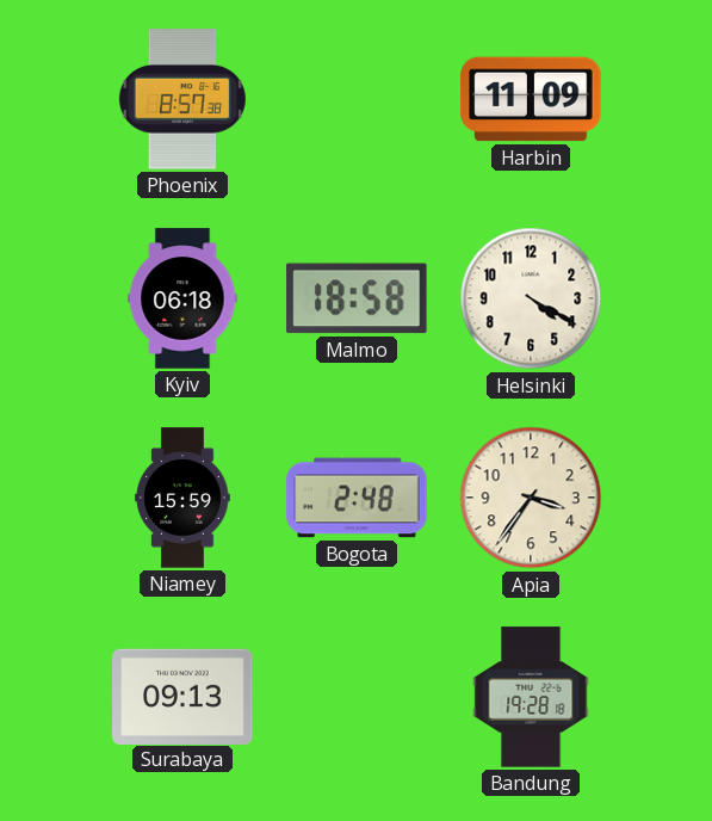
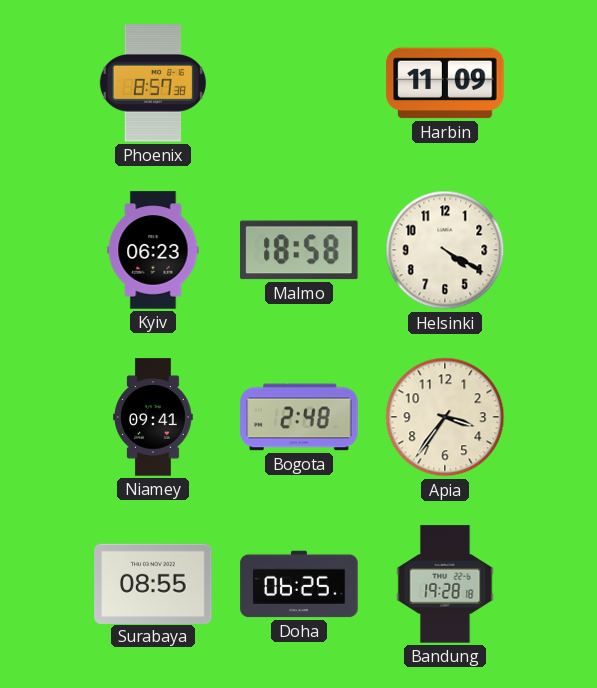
Kyiv: 06:18 -> 06:23 (153, 250)
Niamey: 15:59 -> 09:41 (153, 417)
Surabaya: 09:13 -> 08:55 (153, 583)
Doha: none -> 06:25 (299, 584)
